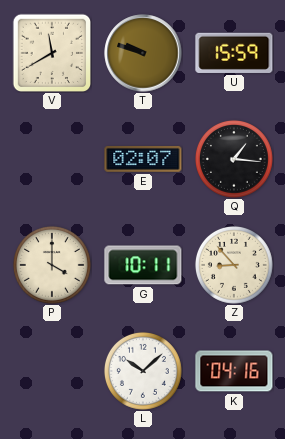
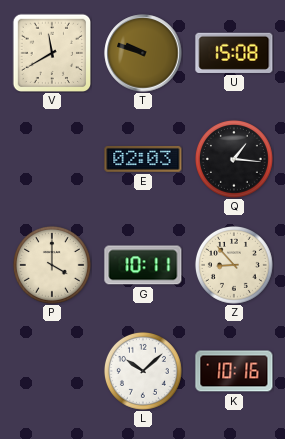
U: 15:59 -> 15:08 (234, 53)
E: 02:07 -> 02:03 (143, 159)
K: 04:16 -> 10:16 (234, 371)
